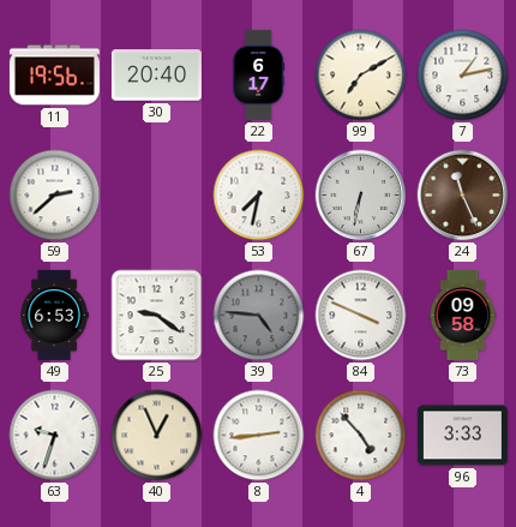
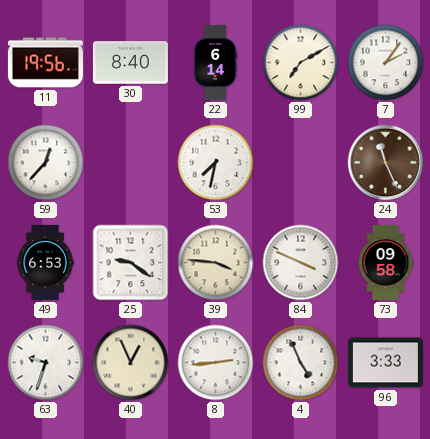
30: 20:40 -> 8:40 (130, 63)
22: 6:17 -> 6:14 (216, 62)
7: 1:13 -> 2:06 (386, 63)
59: 2:38 -> 12:37 (46, 163)
67: 6:32 -> none (361, 196)
39: 4:46 -> 3:46 (216, 263)
39 dial: grey -> cream (216, 263)
4: 4:53 -> 4:56 (301, 363)
